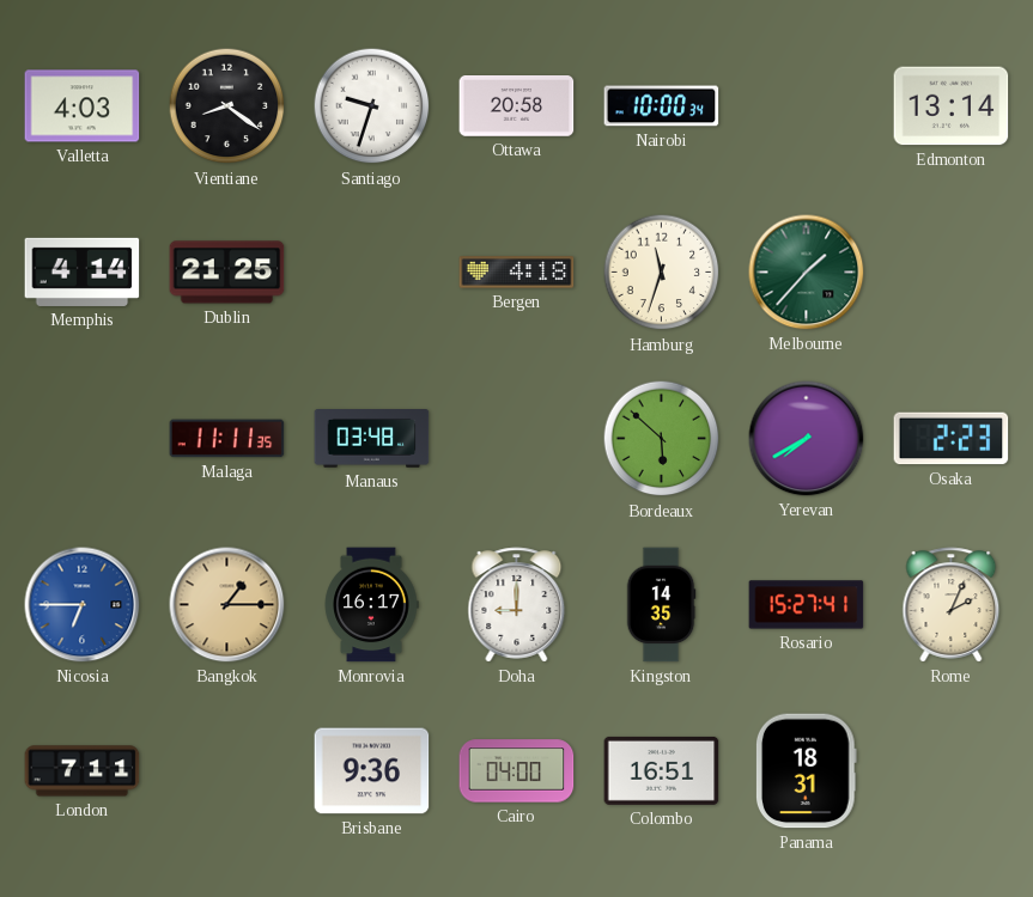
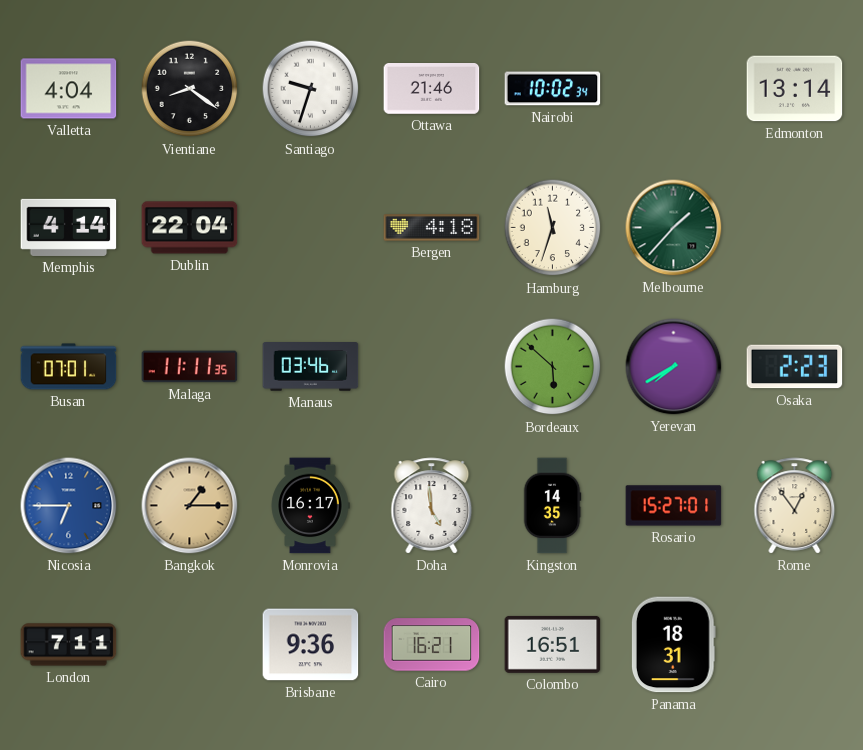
Valletta: 4:03 -> 4:04 (69, 89)
Ottawa: 20:58 -> 21:46 (432, 89)
Nairobi: 10:00 -> 10:02 (553, 89)
Dublin: 21:25 -> 22:04 (190, 228)
Busan: none -> 07:01 (69, 367)
Manaus: 03:48 -> 03:46 (311, 367)
Doha: 9:00 -> 4:59 (432, 506)
Rosario: 15:27:41 -> 15:27:01 (674, 506)
Rome: 2:04 -> 12:54 (795, 506)
Cairo: 04:00 -> 16:21 (432, 645)
